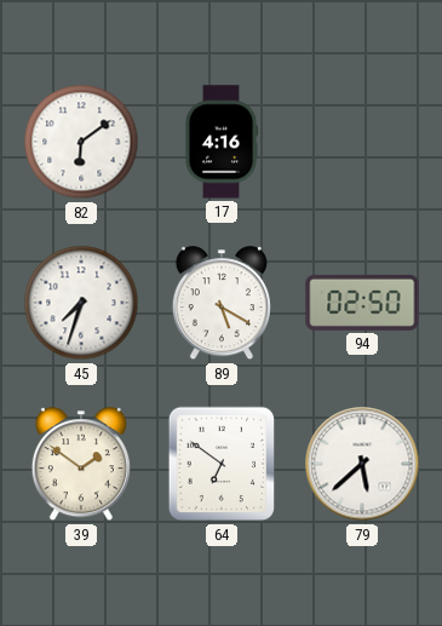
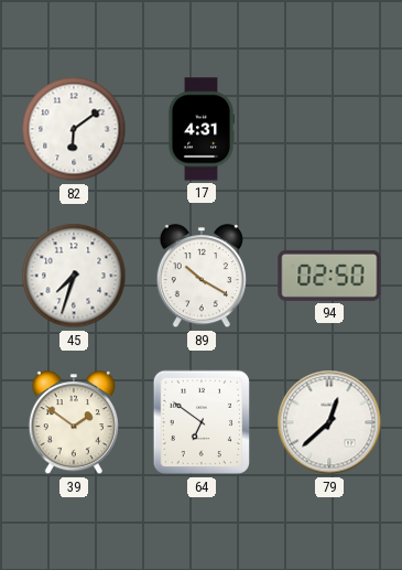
17: 4:16 -> 4:31 (202, 129)
89: 5:20 -> 10:20 (202, 277)
79: 5:38 -> 12:38 (329, 422)
